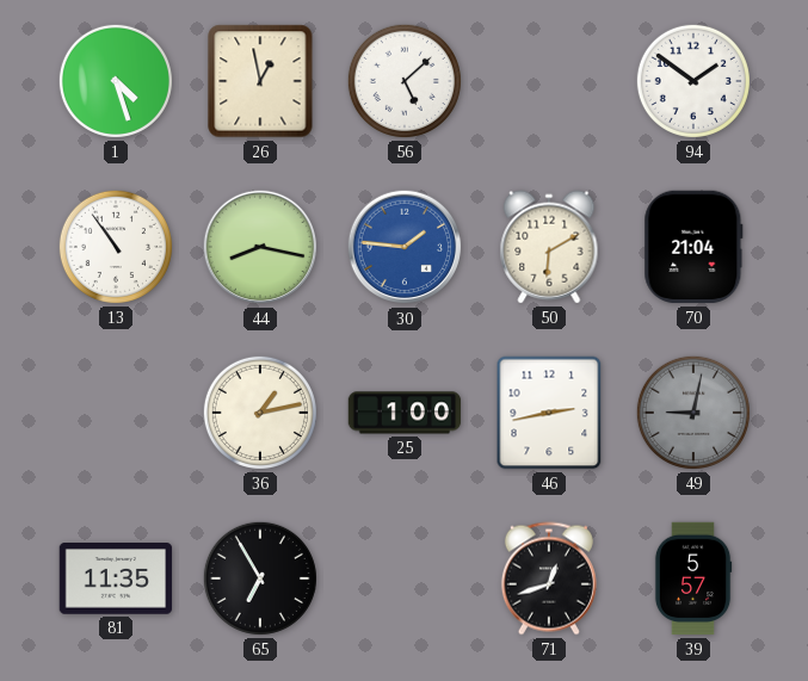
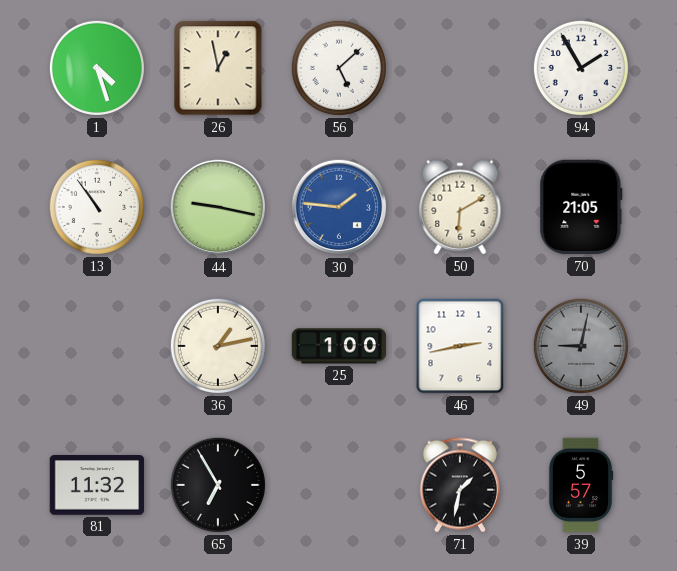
94: 1:51 -> 1:55 (581, 68)
44: 8:17 -> 9:17 (218, 207)
70: 21:04 -> 21:05 (581, 207)
81: 11:35 -> 11:32 (97, 486)
71: 12:42 -> 1:32 (460, 485)
